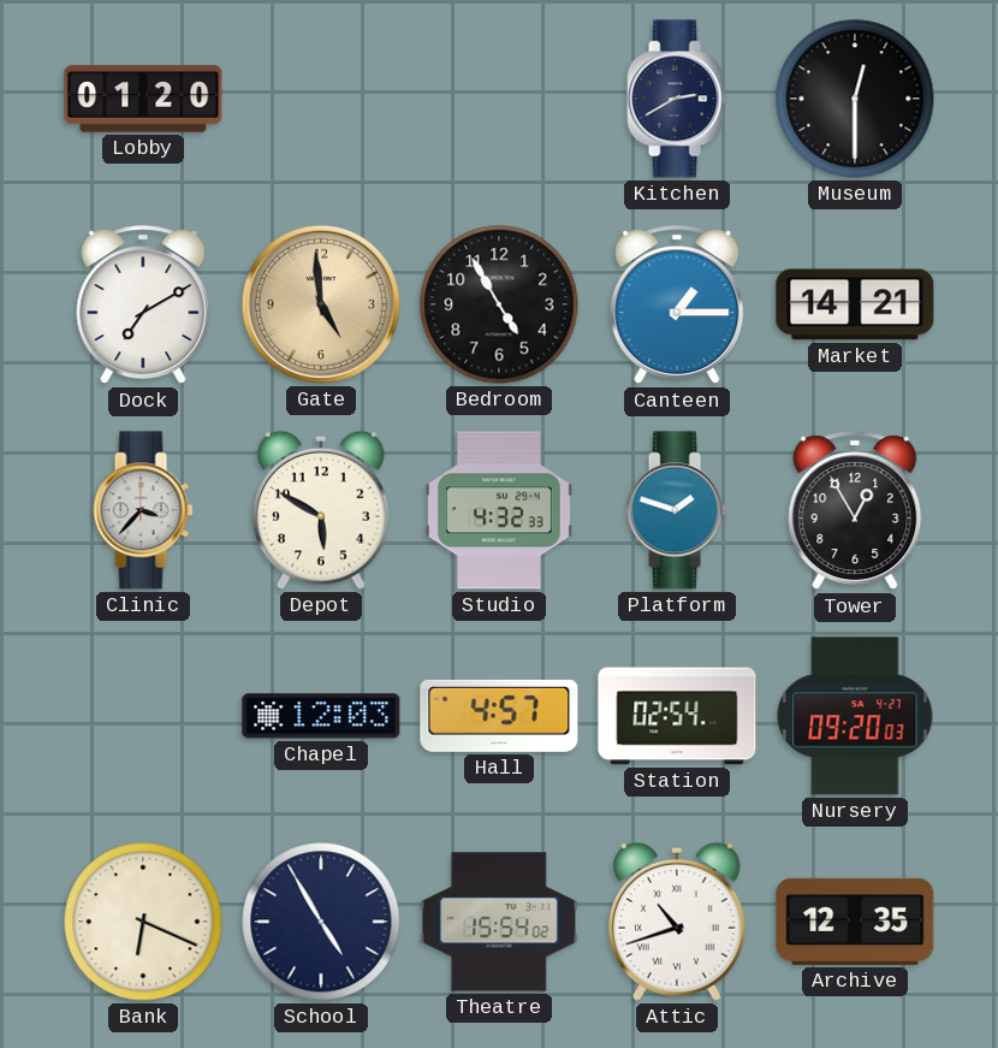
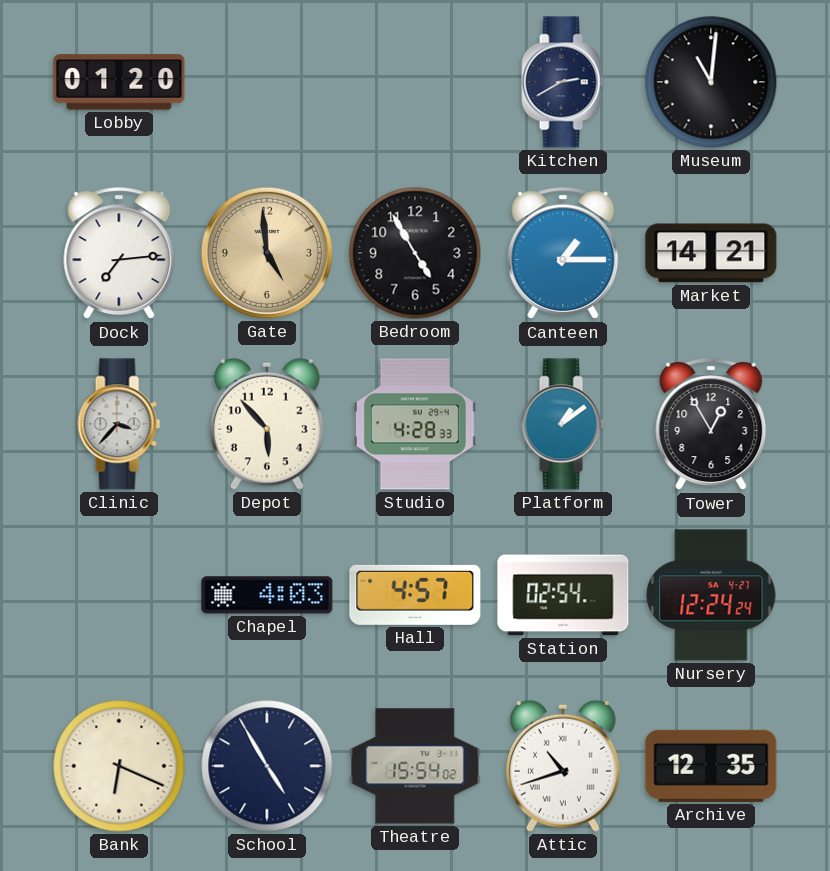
Museum: 12:30 -> 11:01 (711, 82)
Dock: 7:10 -> 7:14 (119, 254)
Depot: 5:50 -> 5:53 (267, 424)
Studio: 4:32 -> 4:28 (415, 424)
Platform: 1:48 -> 1:09 (563, 424)
Chapel: 12:03 -> 4:03 (267, 595)
Nursery: 09:20 -> 12:24 (711, 595)
